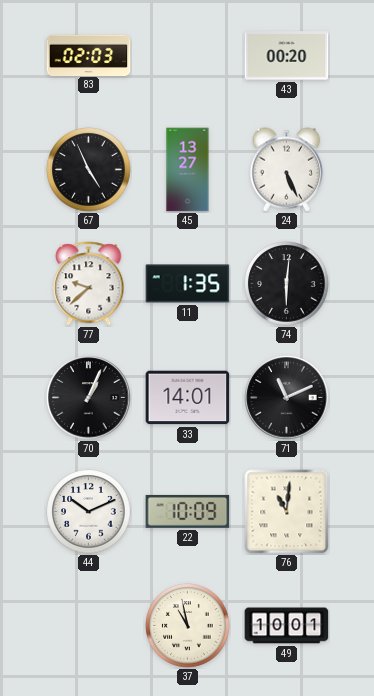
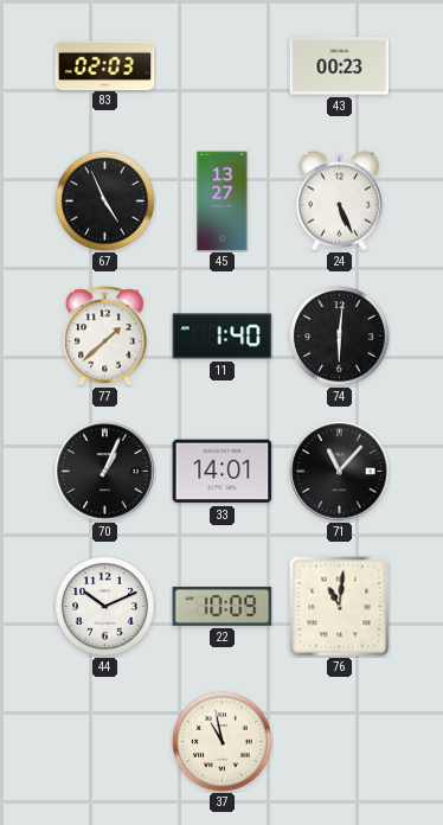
43: 00:20 -> 00:23 (340, 66)
77: 9:38 -> 1:38 (105, 337)
11: 1:35 -> 1:40 (223, 337)
71: 11:11 -> 11:07 (340, 472)
49: 10:01 -> none (287, 626)
